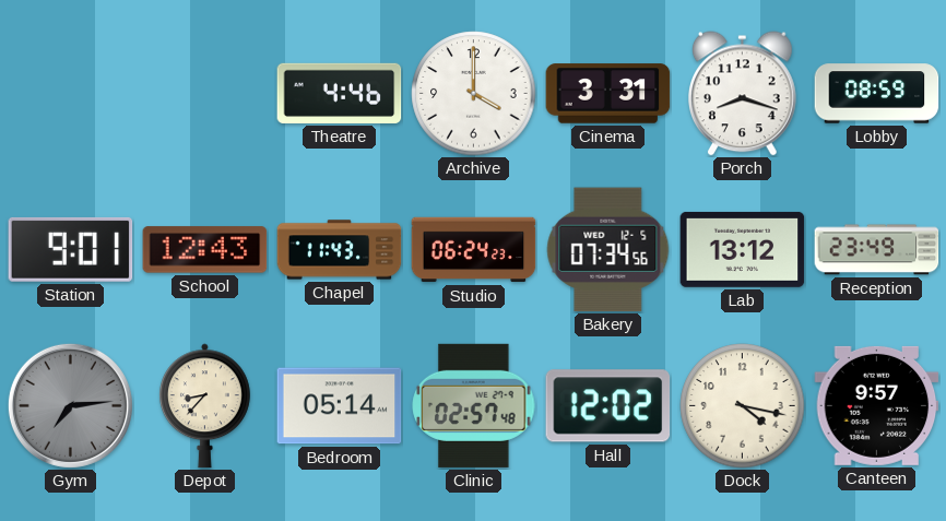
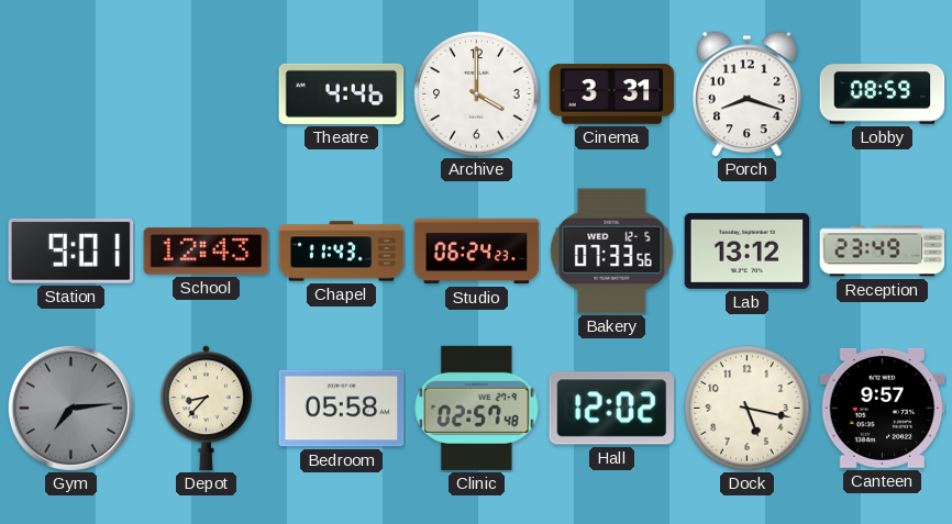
Bakery: 07:34 -> 07:33 (612, 252)
Bedroom: 05:14 -> 05:58 (342, 409)
Dock: 4:17 -> 5:17 (748, 409)
